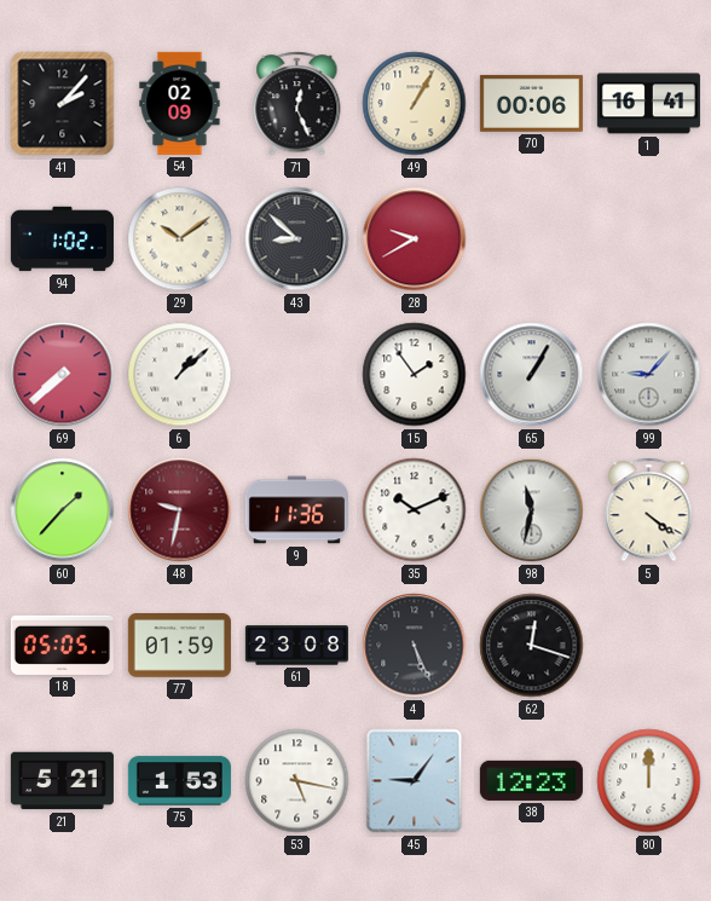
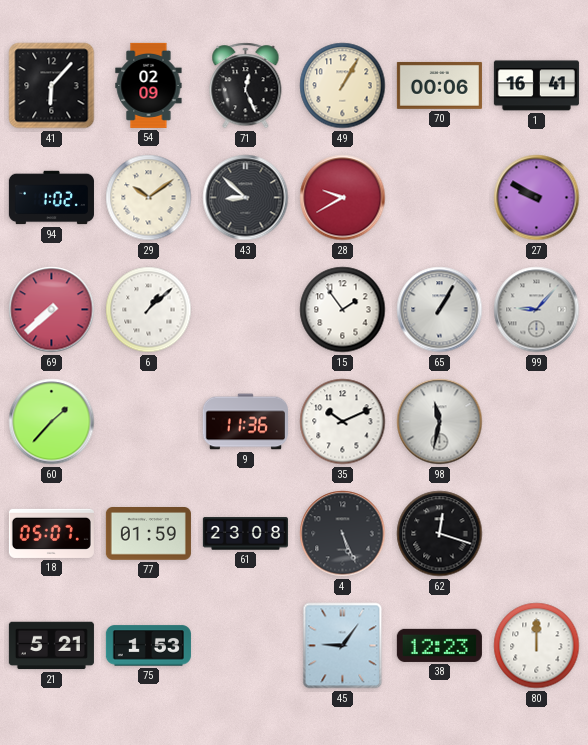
41: 2:07 -> 6:07 (52, 86)
27: none -> 9:50 (537, 198)
48: 9:32 -> none (180, 510)
5: 4:21 -> none (649, 510)
18: 05:05 -> 05:07 (51, 533)
53: 5:17 -> none (297, 781)
